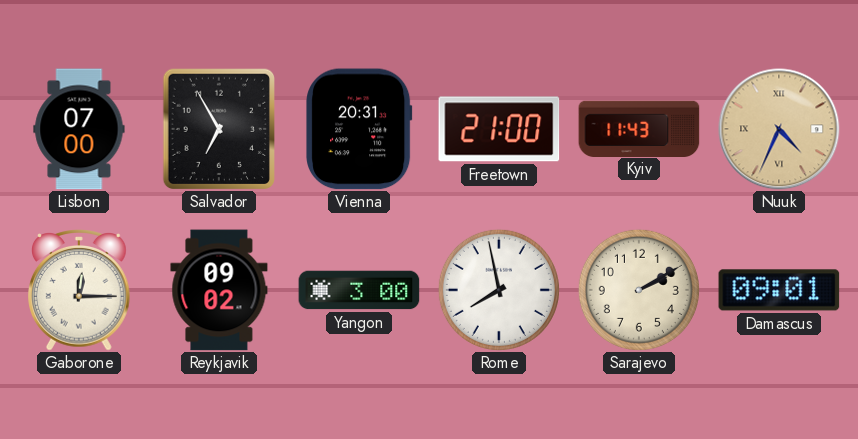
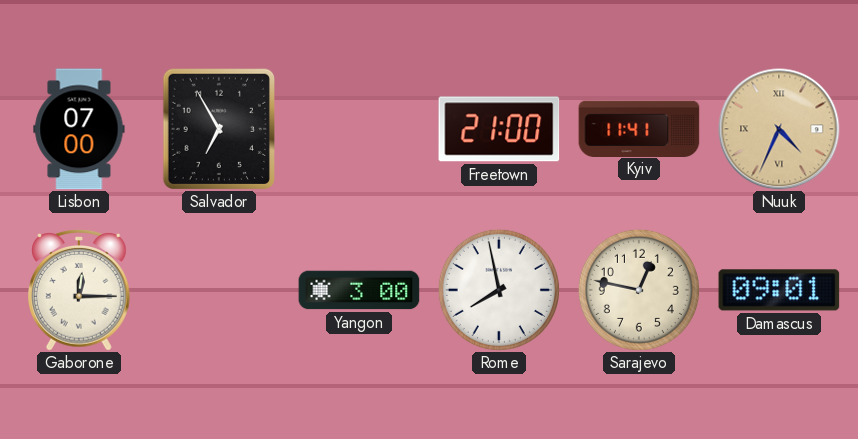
Vienna: 20:31 -> none (359, 129)
Kyiv: 11:43 -> 11:41 (639, 128)
Reykjavik: 09:02 -> none (219, 290)
Sarajevo: 2:10 -> 12:47 (639, 290)
